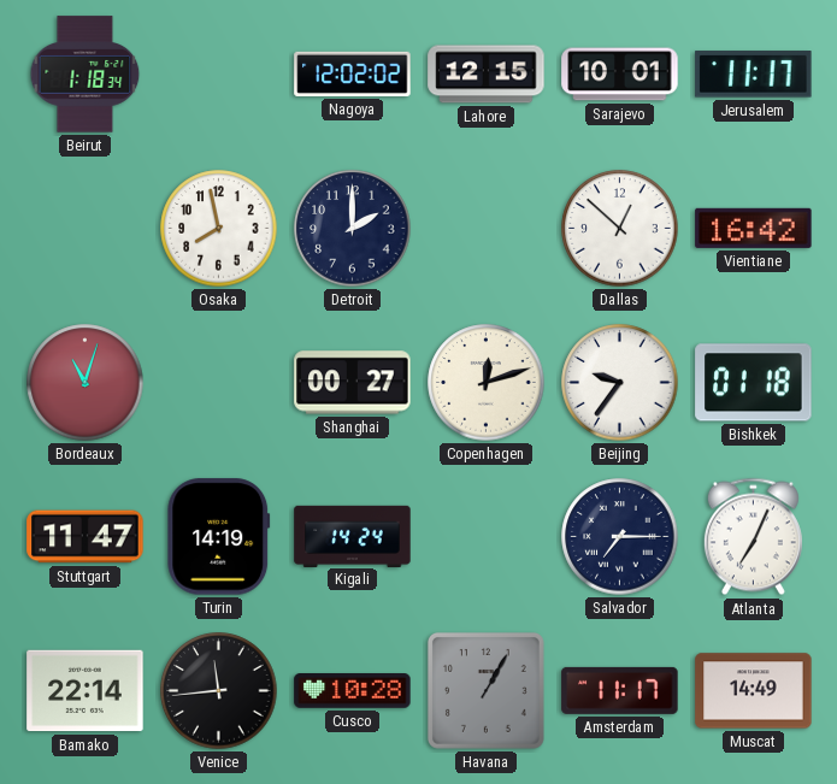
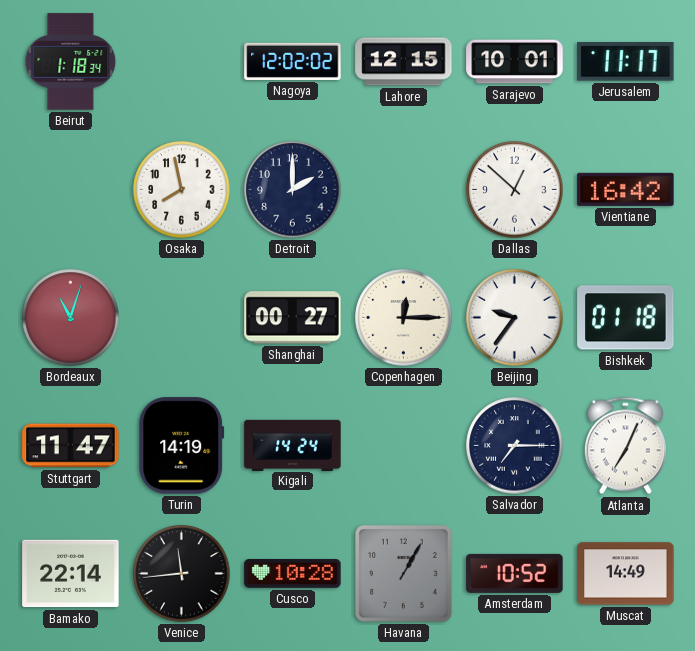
Copenhagen: 12:12 -> 12:15 (404, 318)
Amsterdam: 11:17 -> 10:52 (515, 573)
